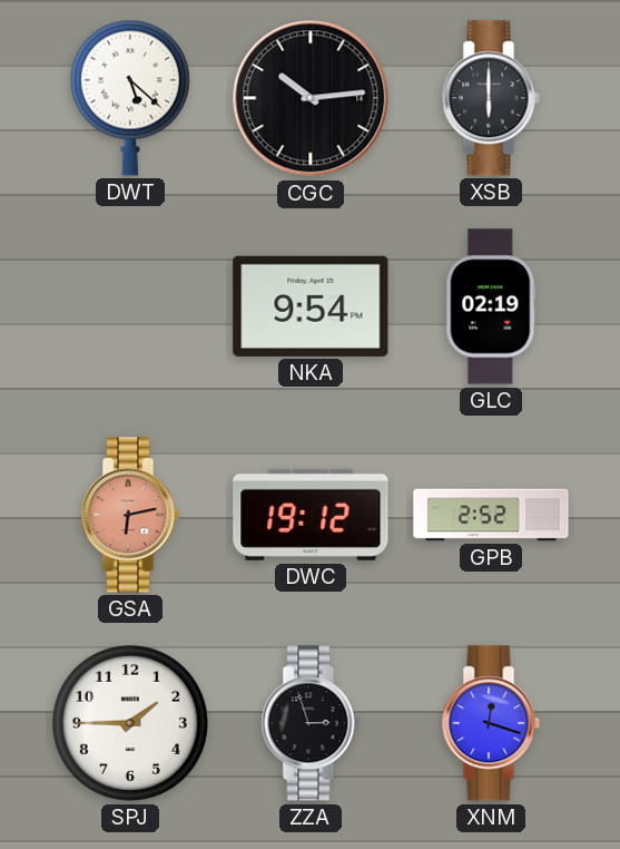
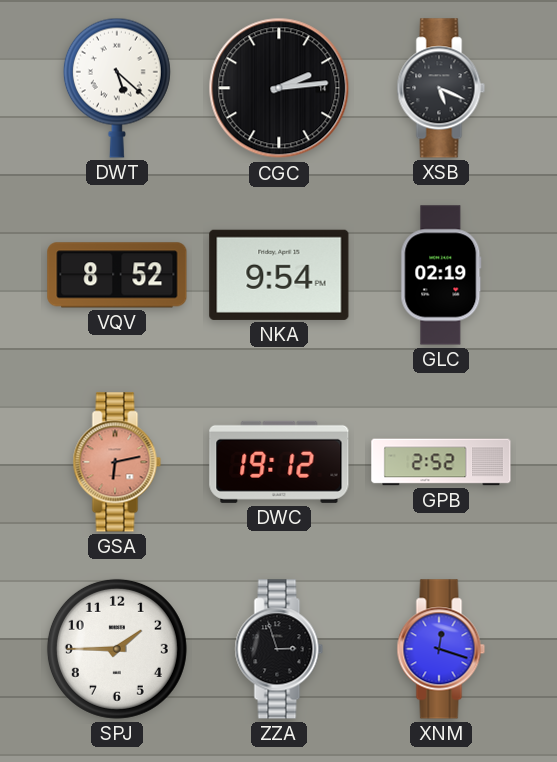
CGC: 10:14 -> 2:14 (279, 88)
XSB: 6:00 -> 5:19 (441, 88)
VQV: none -> 8:52 (117, 275)
